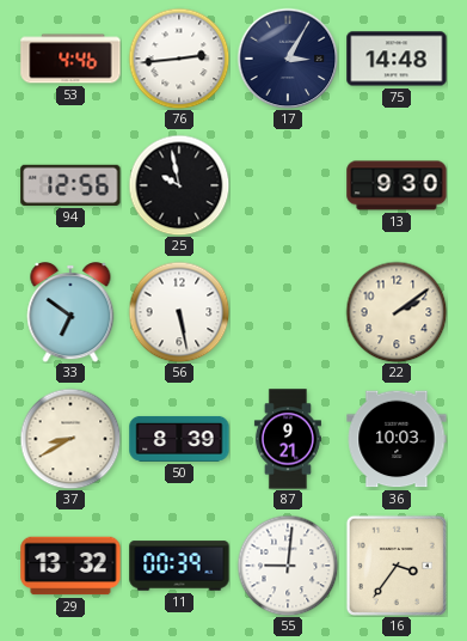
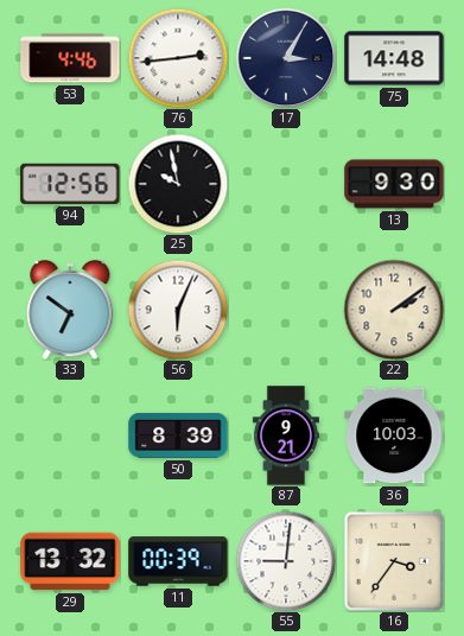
56: 5:28 -> 6:04 (178, 310)
37: 8:40 -> none (70, 439)
